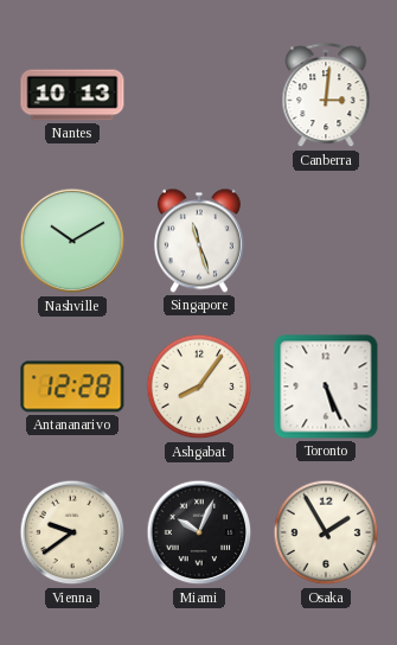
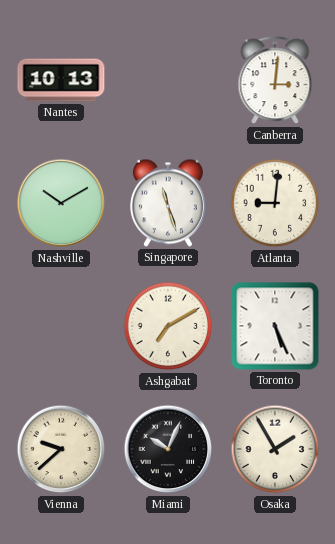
Atlanta: none -> 9:01 (275, 203)
Antananarivo: 12:28 -> none (72, 387)
Ashgabat: 8:06 -> 7:10 (168, 326)
Vienna: 9:39 -> 9:38 (61, 449)
